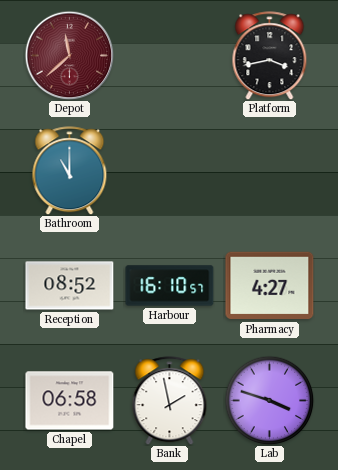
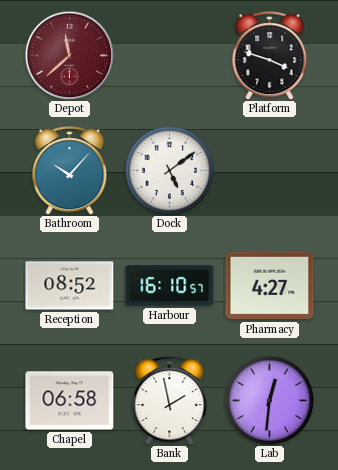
Platform: 3:43 -> 3:48 (270, 56)
Bathroom: 11:00 -> 10:07 (70, 171)
Dock: none -> 5:09 (169, 170)
Lab: 3:48 -> 12:31 (269, 400)
